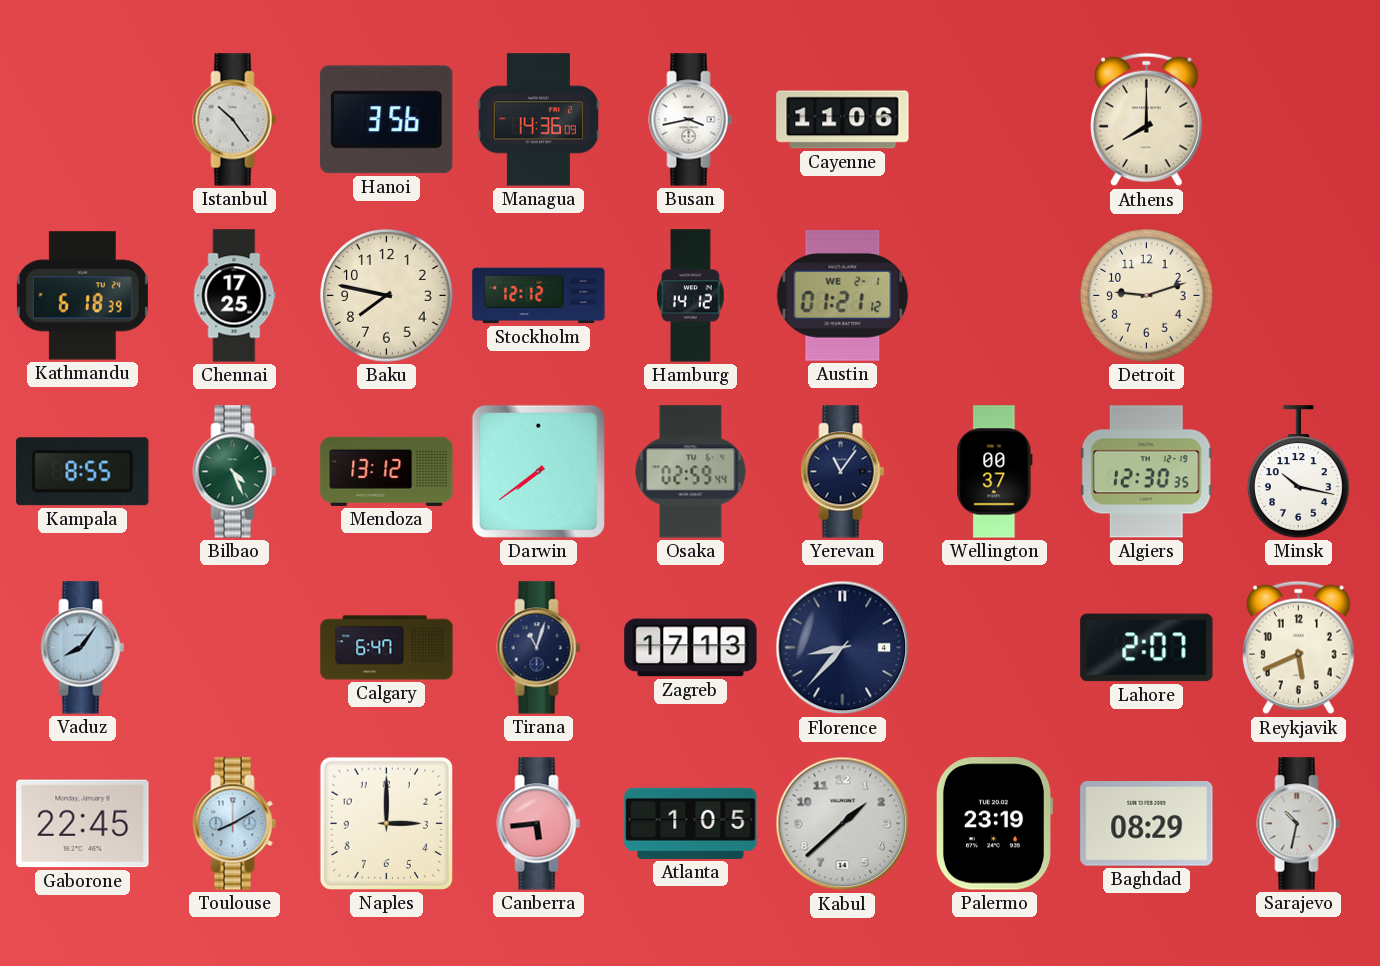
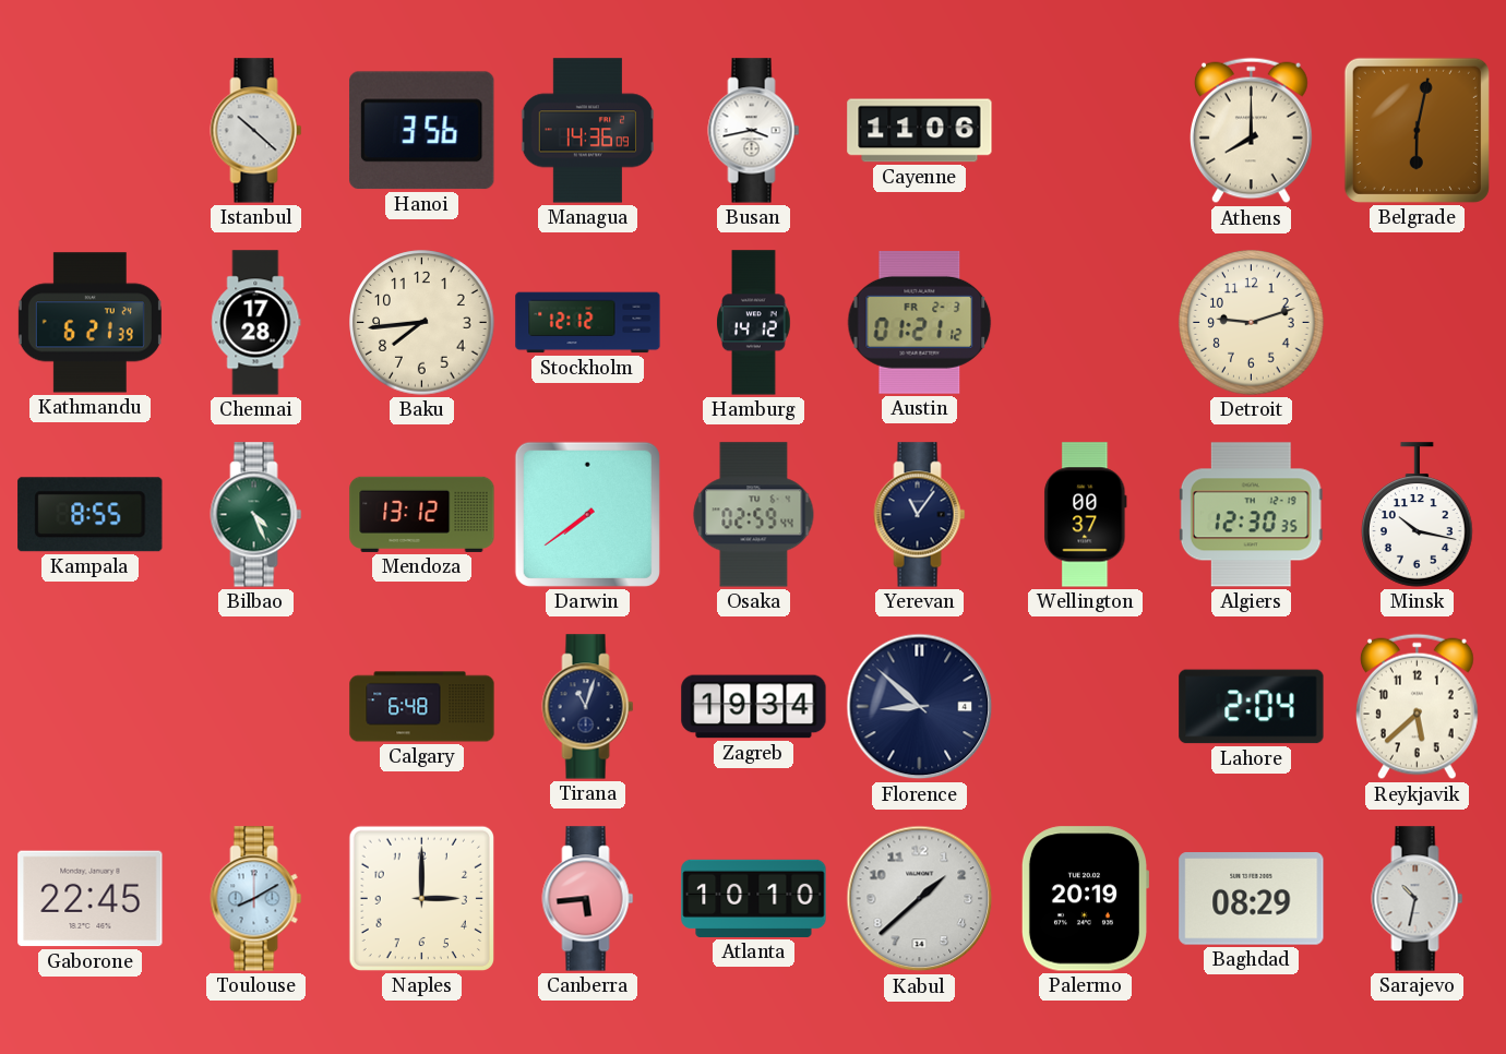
Istanbul: 10:24 -> 10:22 (256, 131)
Belgrade: none -> 6:02 (1417, 130)
Kathmandu: 6:18 -> 6:21 (89, 323)
Chennai: 17:25 -> 17:28 (256, 323)
Baku: 7:47 -> 7:44 (422, 323)
Austin date: WE 2-1 -> FR 2-3 (920, 322)
Vaduz: 8:06 -> none (83, 648)
Calgary: 6:47 -> 6:48 (422, 707)
Zagreb: 17:13 -> 19:34 (754, 707)
Florence: 8:37 -> 8:52 (920, 707)
Lahore: 2:07 -> 2:04 (1252, 707)
Reykjavik: 5:41 -> 5:38 (1417, 707)
Atlanta: 1:05 -> 10:10 (754, 898)
Palermo: 23:19 -> 20:19 (1085, 899)
